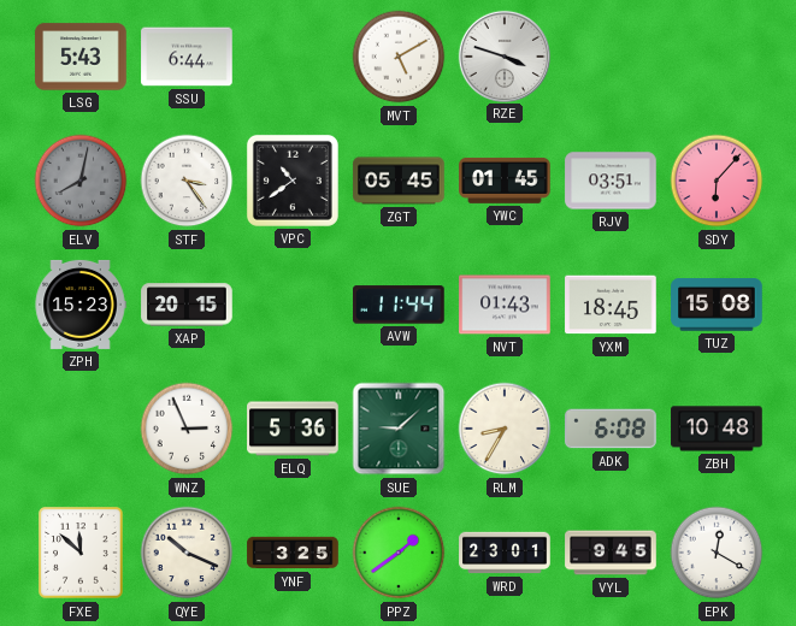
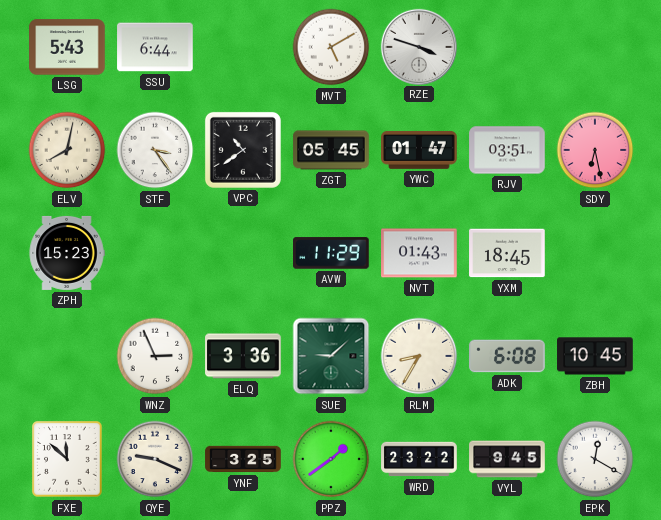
ELV dial: grey -> cream (67, 150)
YWC: 01:45 -> 01:47 (419, 150)
SDY: 6:07 -> 6:28 (595, 150)
XAP: 20:15 -> none (187, 305)
AVW: 11:44 -> 11:29 (331, 253)
TUZ: 15:08 -> none (717, 305)
ELQ: 5:36 -> 3:36 (243, 356)
ZBH: 10:48 -> 10:45 (595, 356)
QYE: 10:19 -> 9:19 (155, 459)
WRD: 23:01 -> 23:22 (419, 459)
